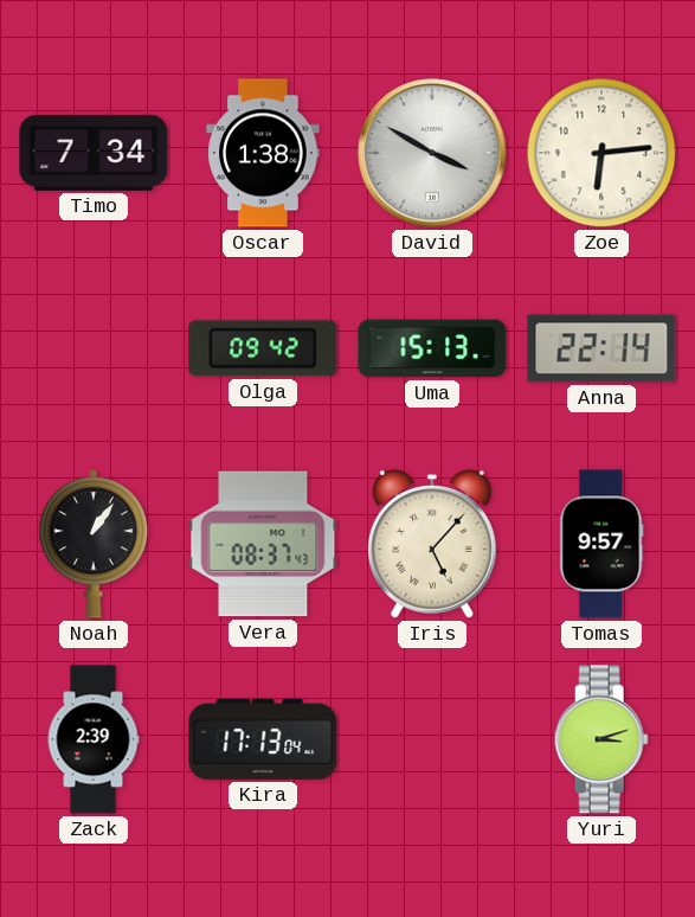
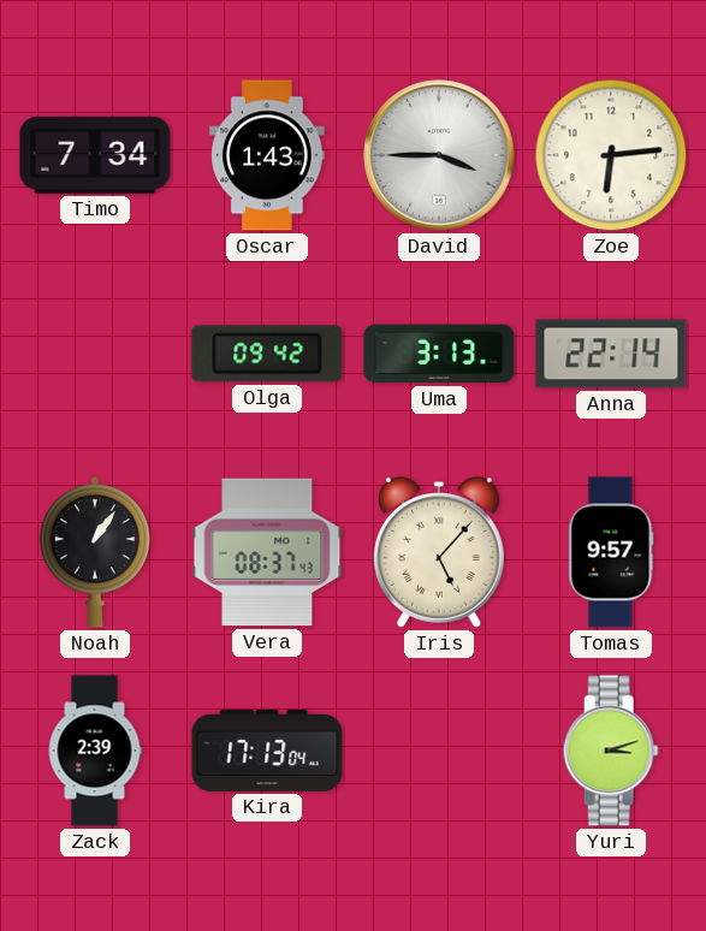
Oscar: 1:38 -> 1:43 (267, 155)
David: 3:50 -> 3:45 (439, 155)
Uma: 15:13 -> 3:13 (439, 354)
